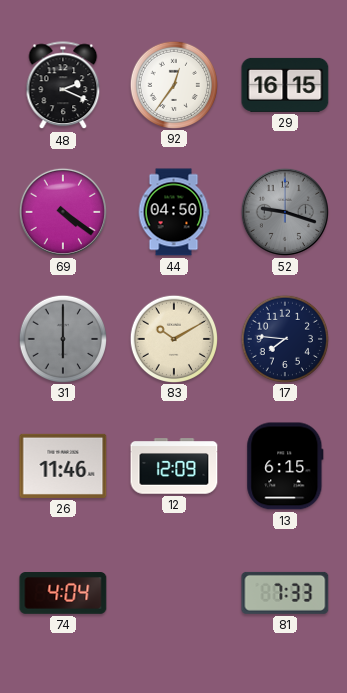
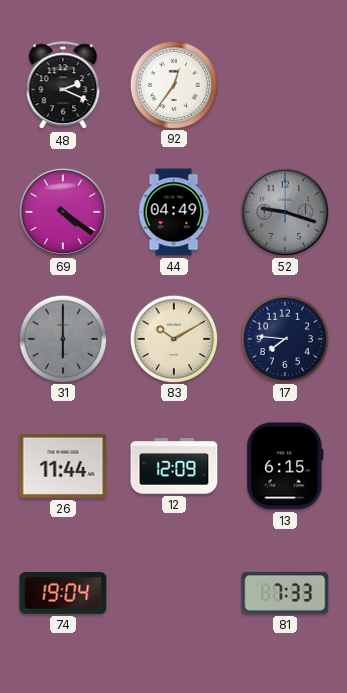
29: 16:15 -> none (285, 85)
44: 04:50 -> 04:49 (174, 212)
26: 11:46 -> 11:44 (63, 466)
74: 4:04 -> 19:04 (63, 594)
